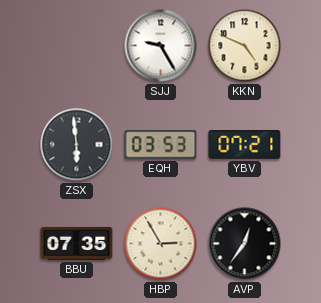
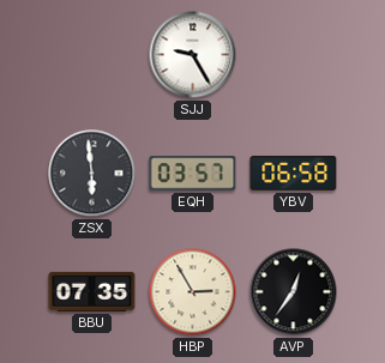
KKN: 4:49 -> none (245, 46)
EQH: 03:53 -> 03:57 (193, 174)
YBV: 07:21 -> 06:58 (294, 174)
